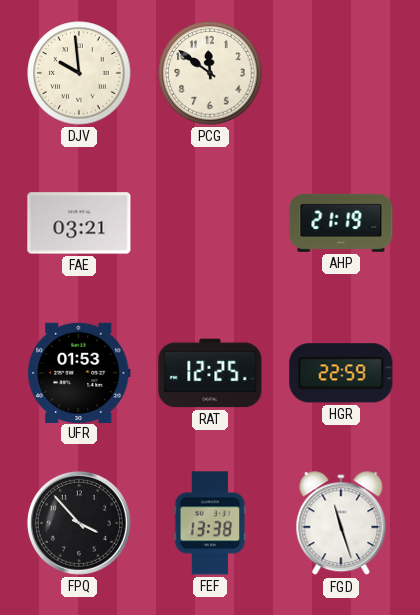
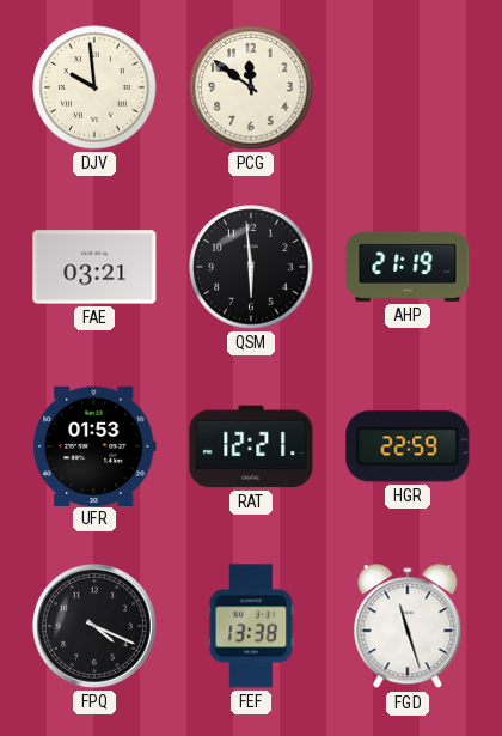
QSM: none -> 5:59 (251, 267)
RAT: 12:25 -> 12:21 (251, 446)
FPQ: 3:53 -> 4:19 (94, 626)
